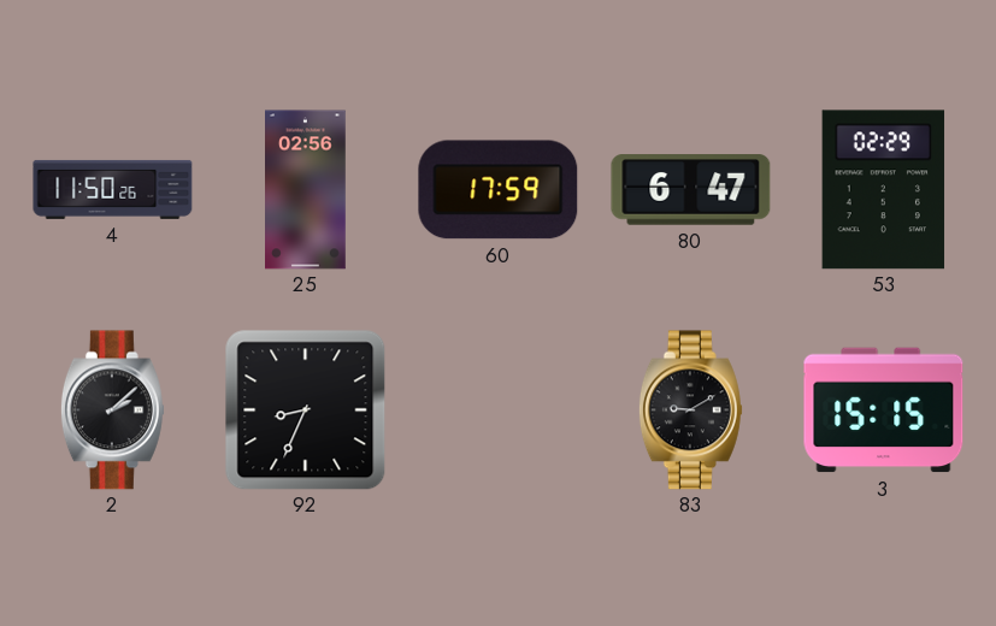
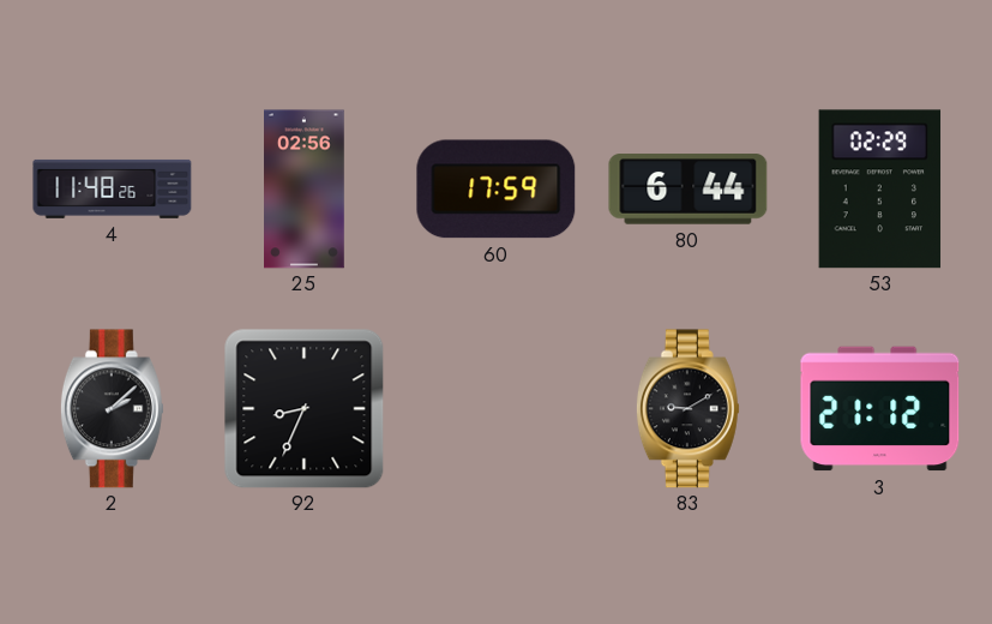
4: 11:50 -> 11:48 (113, 188)
80: 6:47 -> 6:44 (689, 190)
3: 15:15 -> 21:12 (880, 409)
